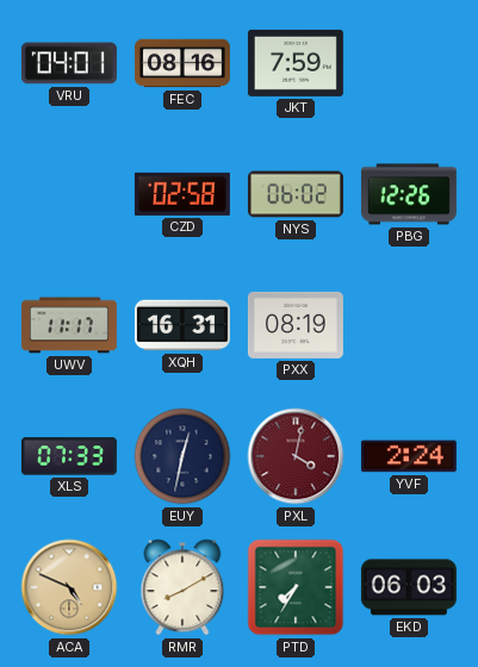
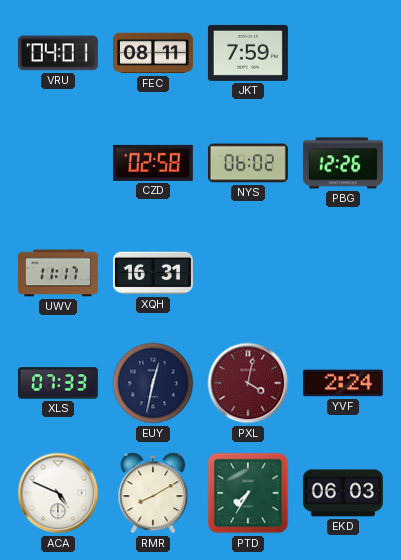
FEC: 08:16 -> 08:11 (153, 53)
PXX: 08:19 -> none (296, 325)
ACA dial: champagne -> white (58, 493)
